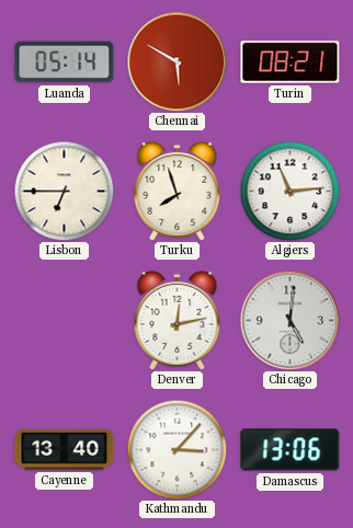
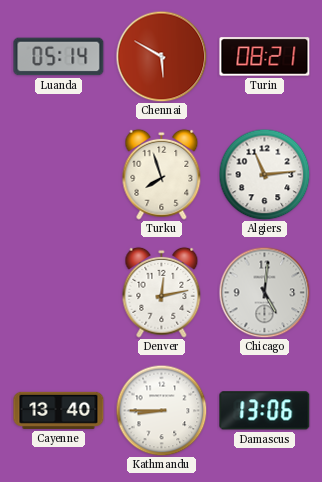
Lisbon: 6:45 -> none (64, 191)
Kathmandu: 3:07 -> 8:45 (161, 410)
